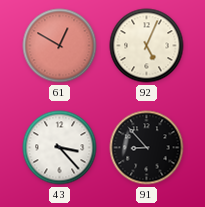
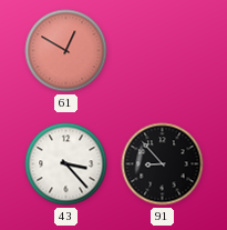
92: 5:04 -> none (147, 46)
